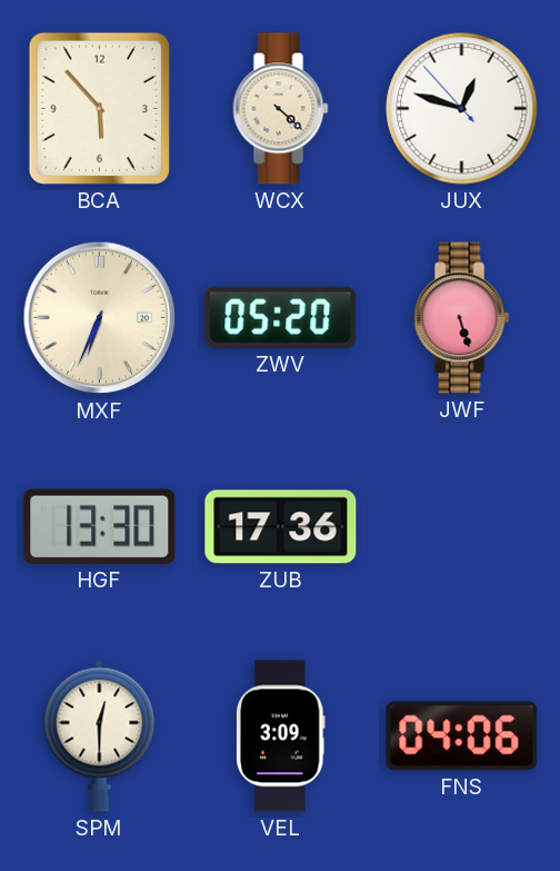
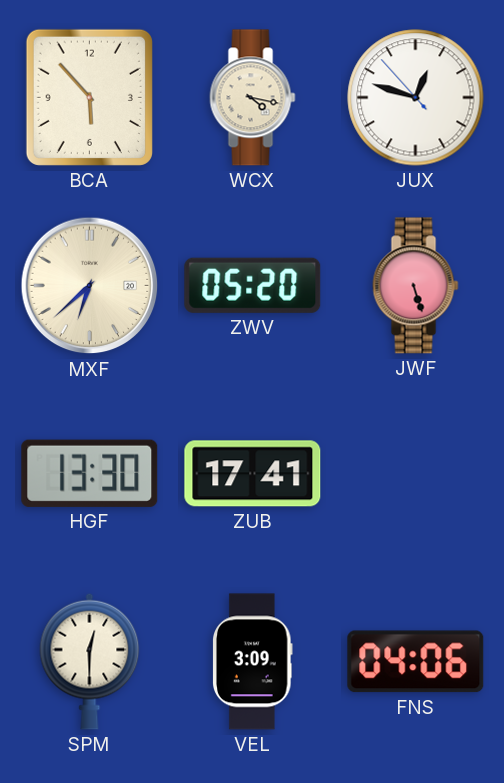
WCX: 4:22 -> 4:17 (253, 98)
MXF: 6:34 -> 6:38 (90, 286)
ZUB: 17:36 -> 17:41 (253, 474)
